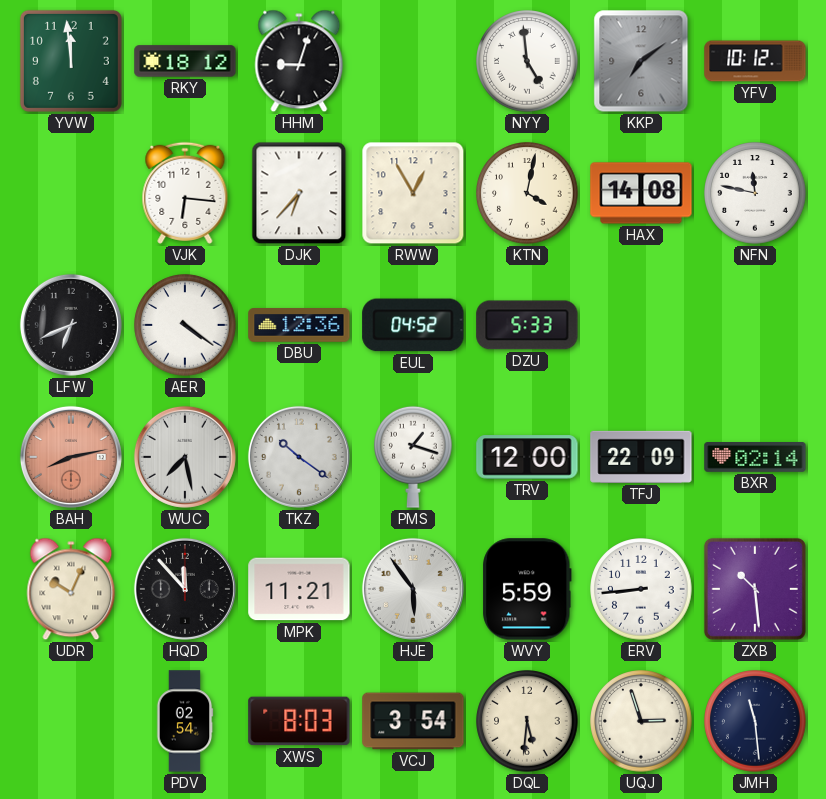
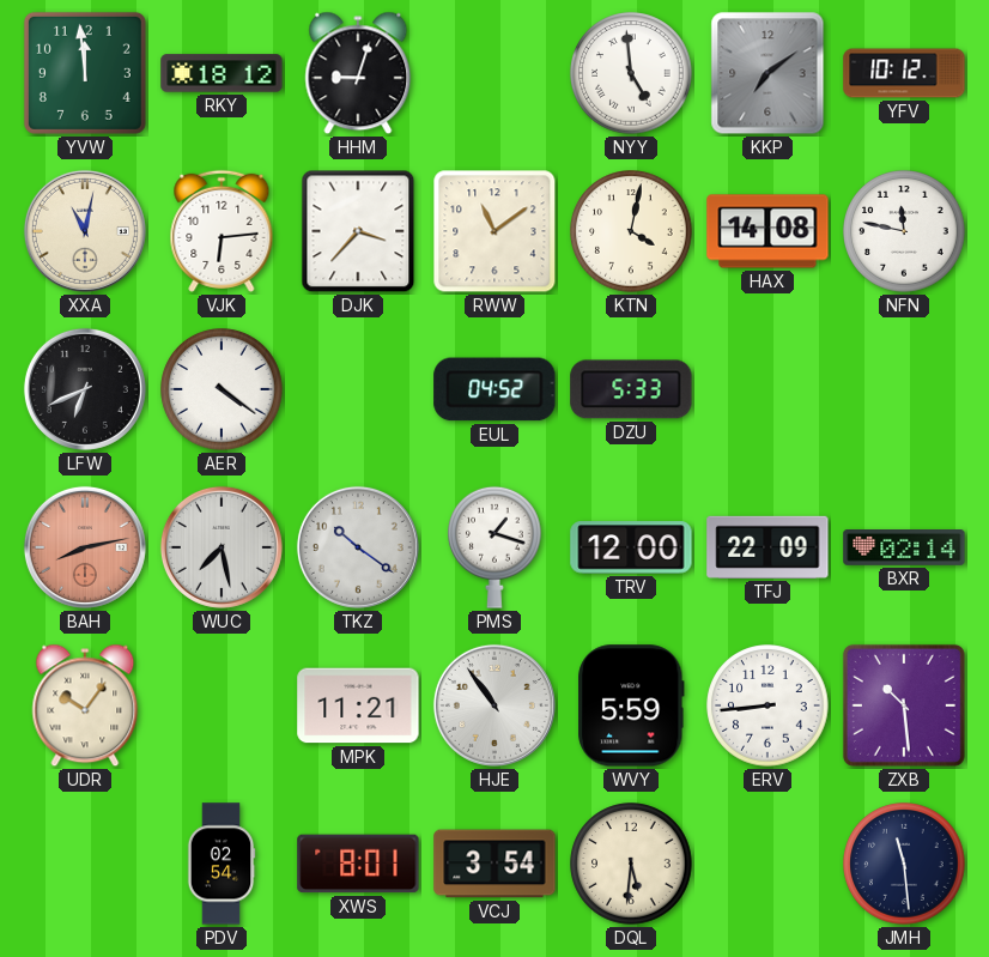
XXA: none -> 11:02 (85, 231)
VJK: 6:16 -> 6:14 (222, 231)
DJK: 6:37 -> 3:37 (358, 231)
RWW: 12:55 -> 11:09 (494, 231)
DBU: 12:36 -> none (299, 325)
UDR: 10:04 -> 10:06 (85, 705)
HQD: 11:53 -> none (185, 589)
HJE: 5:54 -> 10:54 (494, 705)
XWS: 8:03 -> 8:01 (358, 864)
UQJ: 2:57 -> none (641, 721)
